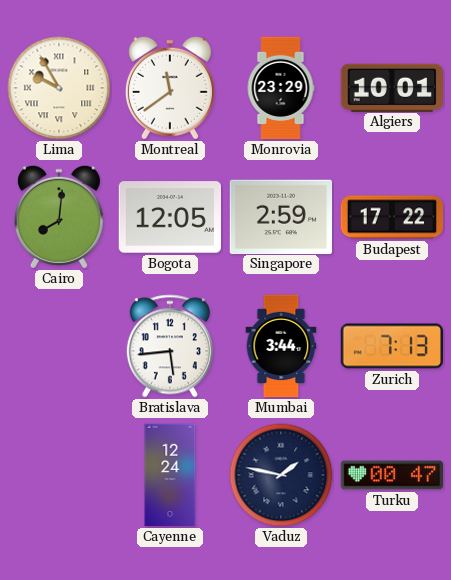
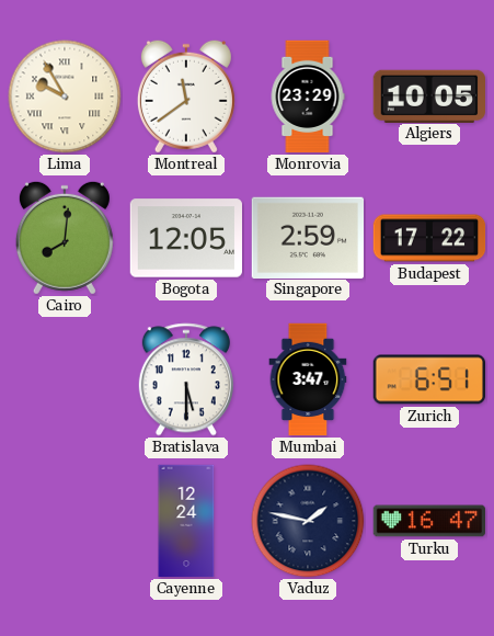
Algiers: 10:01 -> 10:05 (428, 95)
Bratislava: 5:44 -> 5:30 (186, 379)
Mumbai: 3:44 -> 3:47 (308, 379)
Zurich: 7:13 -> 6:51 (428, 379)
Turku: 00:47 -> 16:47 (429, 521)
